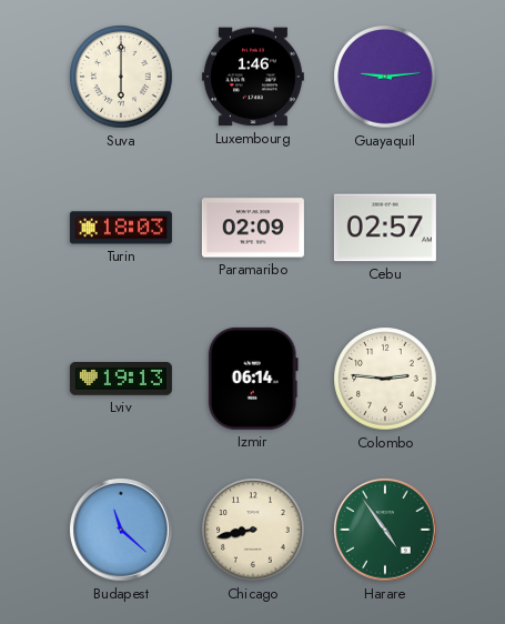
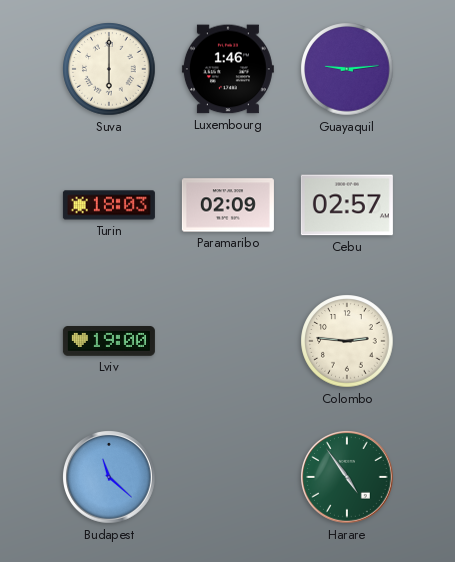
Lviv: 19:13 -> 19:00 (109, 342)
Izmir: 06:14 -> none (253, 379)
Chicago: 8:43 -> none (253, 530)
